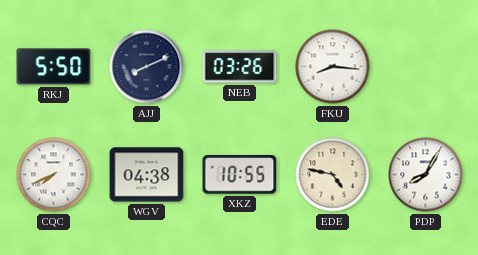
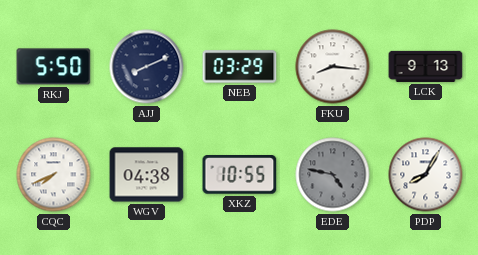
NEB: 03:26 -> 03:29 (240, 67)
LCK: none -> 9:13 (426, 66)
EDE dial: cream -> grey (333, 175)
